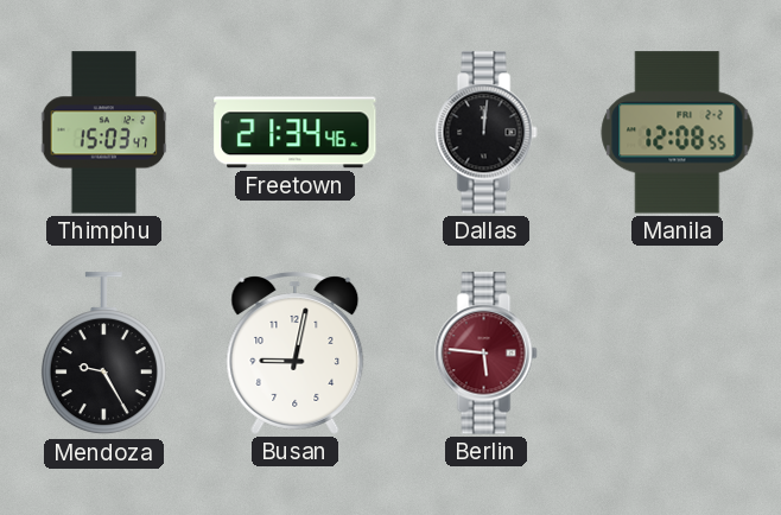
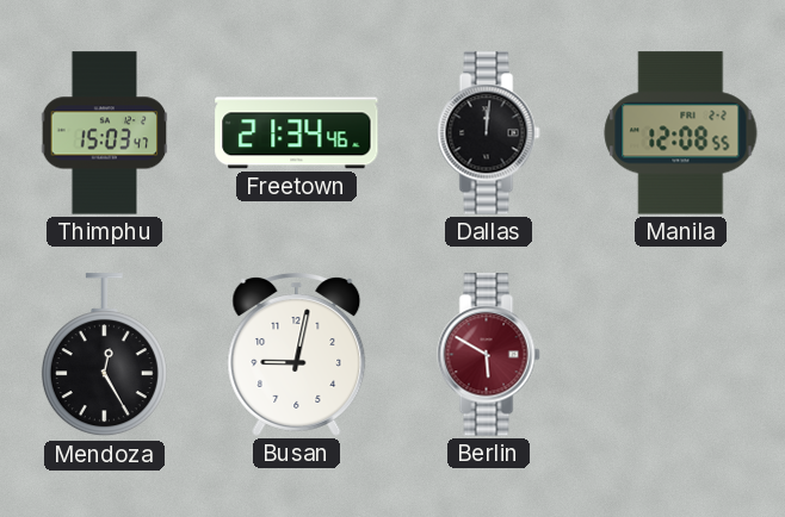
Mendoza: 9:25 -> 12:25 (104, 355)
Berlin: 5:46 -> 5:50 (489, 355)
